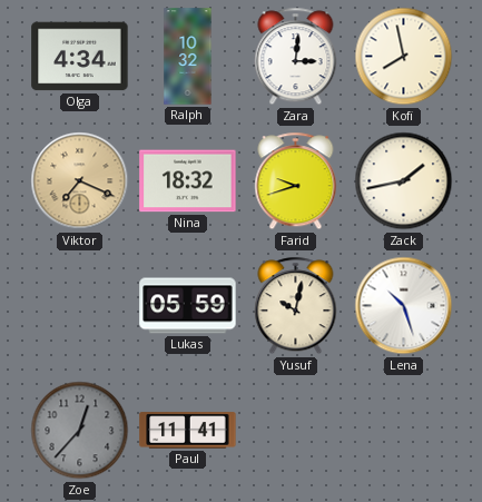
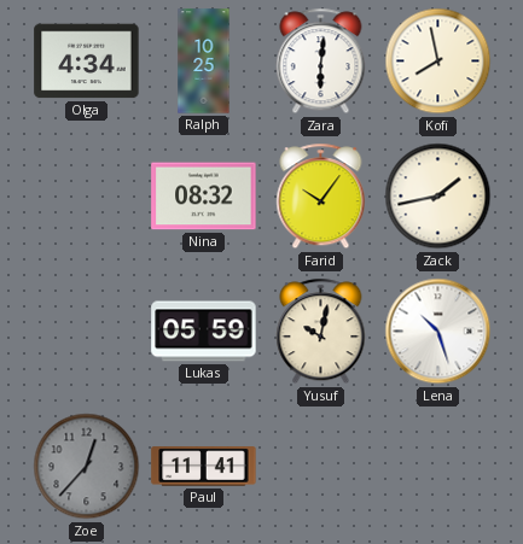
Ralph: 10:32 -> 10:25 (204, 62)
Zara: 3:01 -> 6:01 (321, 62)
Viktor: 7:19 -> none (80, 181)
Nina: 18:32 -> 08:32 (204, 197)
Farid: 9:42 -> 10:06 (321, 197)
